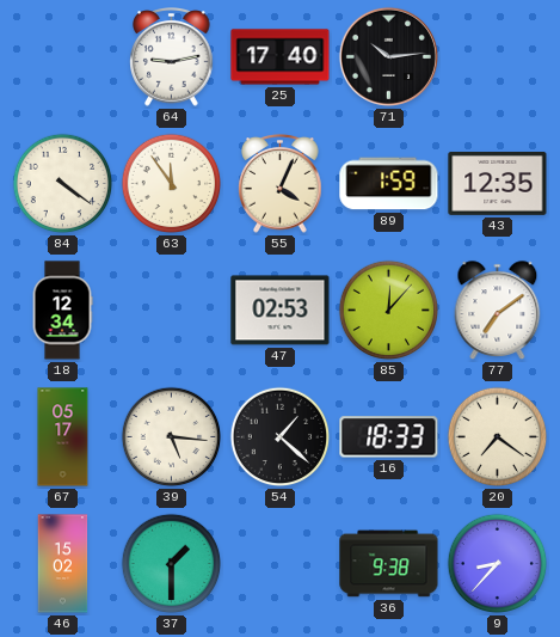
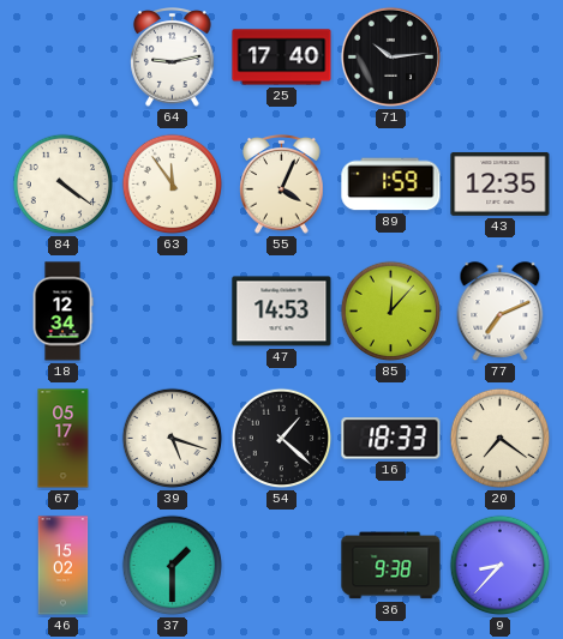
47: 02:53 -> 14:53 (282, 312)
77: 7:09 -> 7:11 (501, 312)
39: 5:16 -> 5:18 (173, 439)
